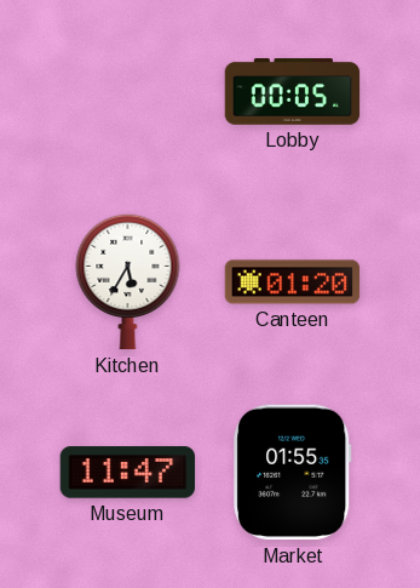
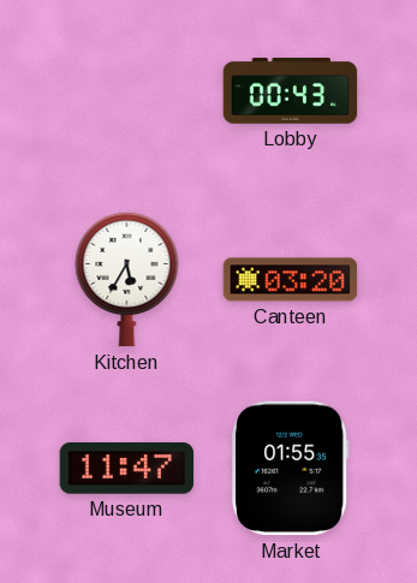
Lobby: 00:05 -> 00:43 (291, 91)
Canteen: 01:20 -> 03:20 (291, 280)
